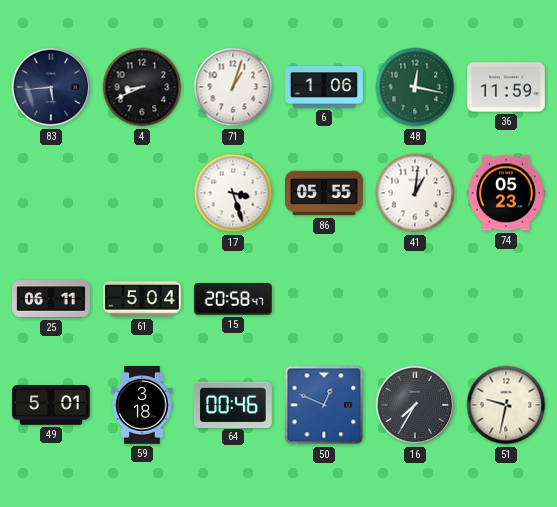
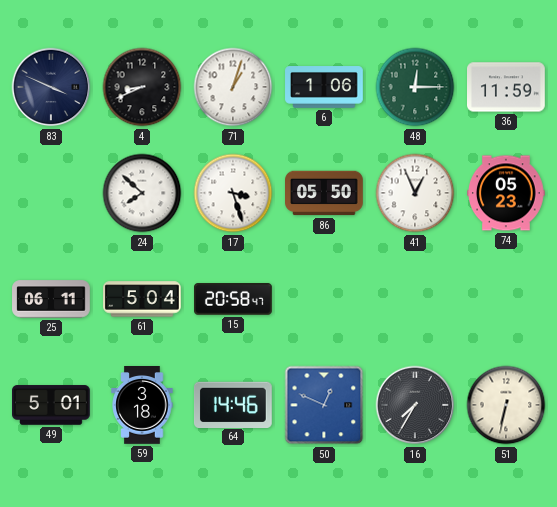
83: 5:44 -> 3:49 (51, 87)
48: 12:17 -> 12:15 (415, 87)
24: none -> 7:52 (142, 193)
86: 05:55 -> 05:50 (325, 193)
41: 1:01 -> 12:56 (415, 193)
64: 00:46 -> 14:46 (234, 404)
51: 9:32 -> 6:32 (506, 405)
